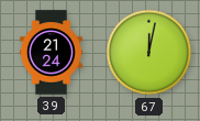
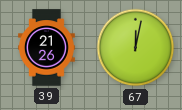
39: 21:24 -> 21:26 (47, 48)
